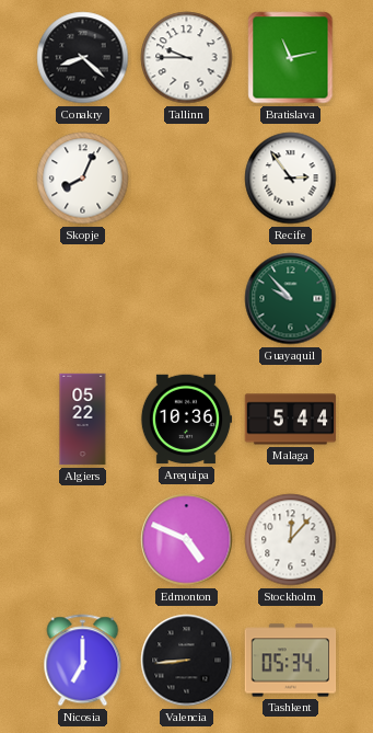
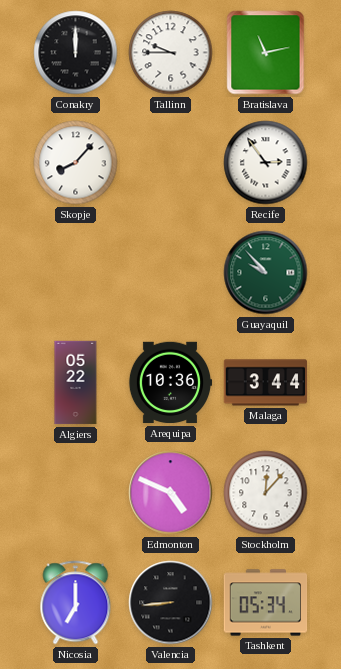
Conakry: 8:22 -> 12:00 (76, 53)
Skopje: 8:04 -> 8:07 (76, 163)
Malaga: 5:44 -> 3:44 (266, 383)
